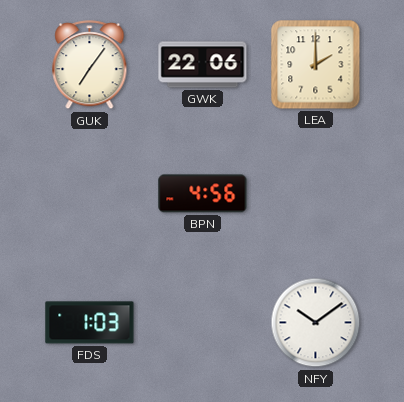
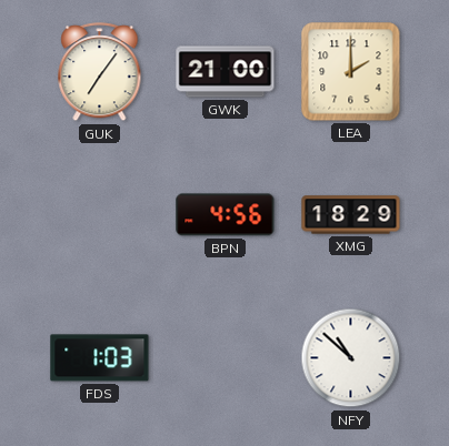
GWK: 22:06 -> 21:00 (226, 72)
XMG: none -> 18:29 (351, 215)
NFY: 10:09 -> 10:52 (351, 358)
